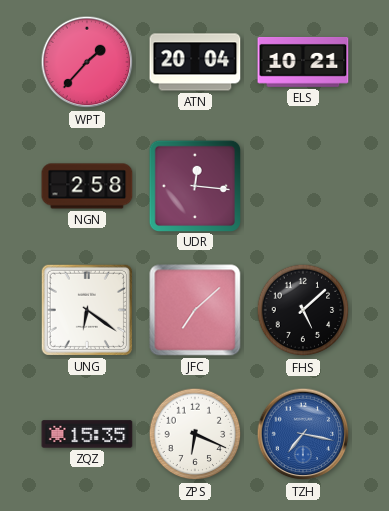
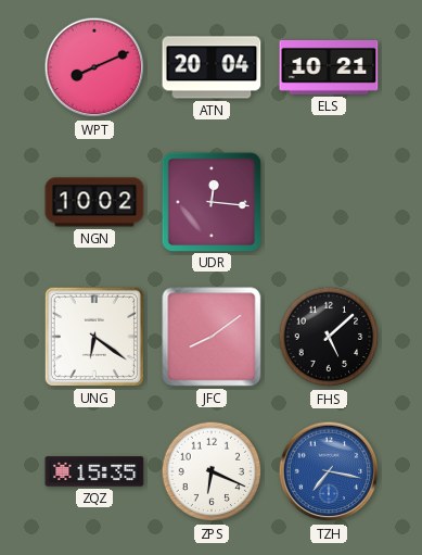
WPT: 1:37 -> 8:11 (94, 67)
NGN: 2:58 -> 10:02 (94, 202)
JFC: 7:08 -> 8:09 (212, 337)
